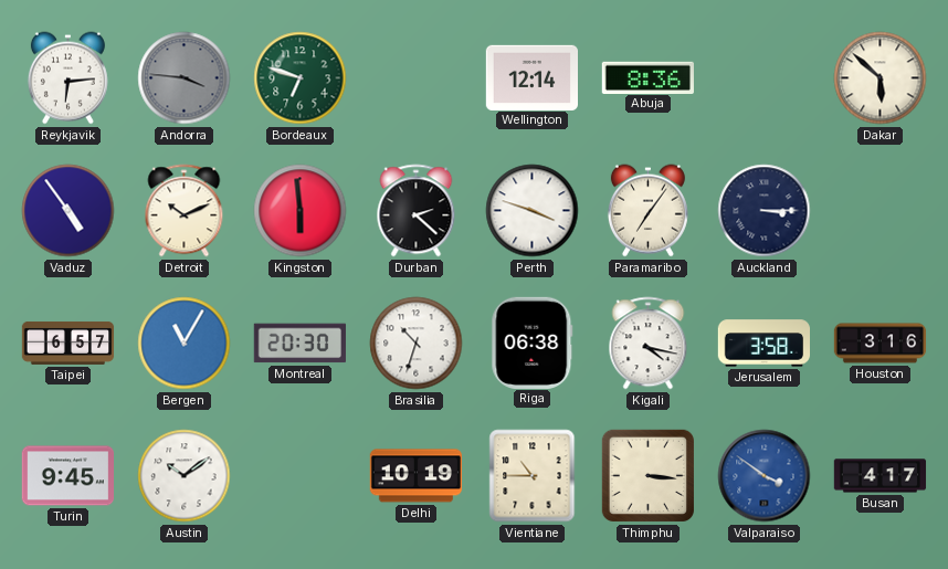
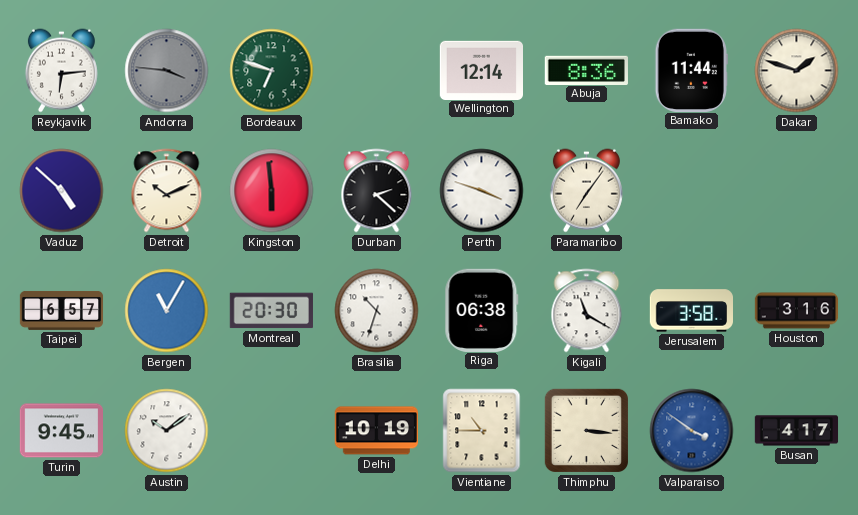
Bamako: none -> 11:44 (691, 70)
Dakar: 5:52 -> 1:48 (797, 71)
Vaduz: 4:54 -> 4:52 (62, 191)
Auckland: 3:15 -> none (765, 211)
Kigali: 4:17 -> 11:20 (587, 311)
